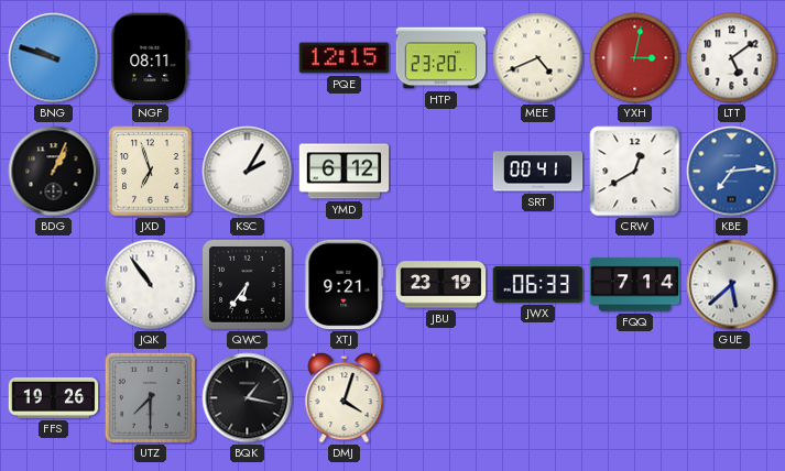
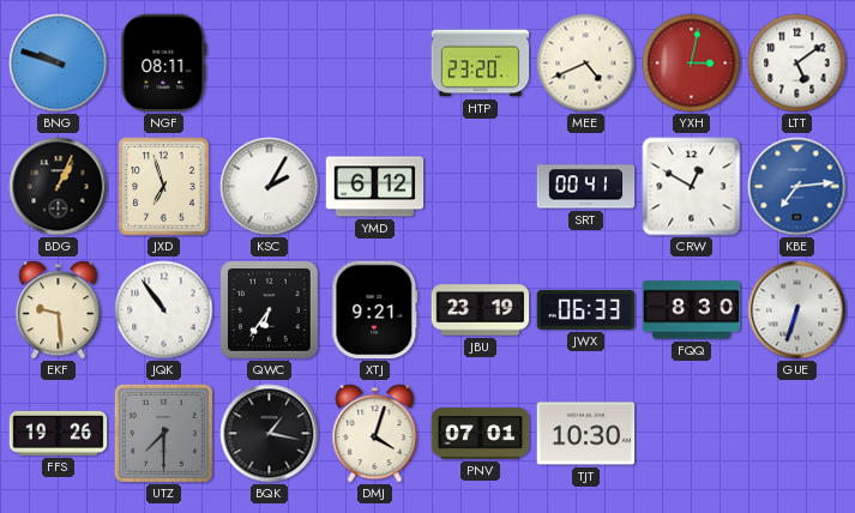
PQE: 12:15 -> none (345, 58)
CRW: 12:40 -> 12:50 (692, 187)
EKF: none -> 9:29 (59, 310)
FQQ: 7:14 -> 8:30 (692, 310)
GUE: 5:38 -> 6:33 (797, 310)
PNV: none -> 07:01 (481, 434)
TJT: none -> 10:30 (586, 434)
